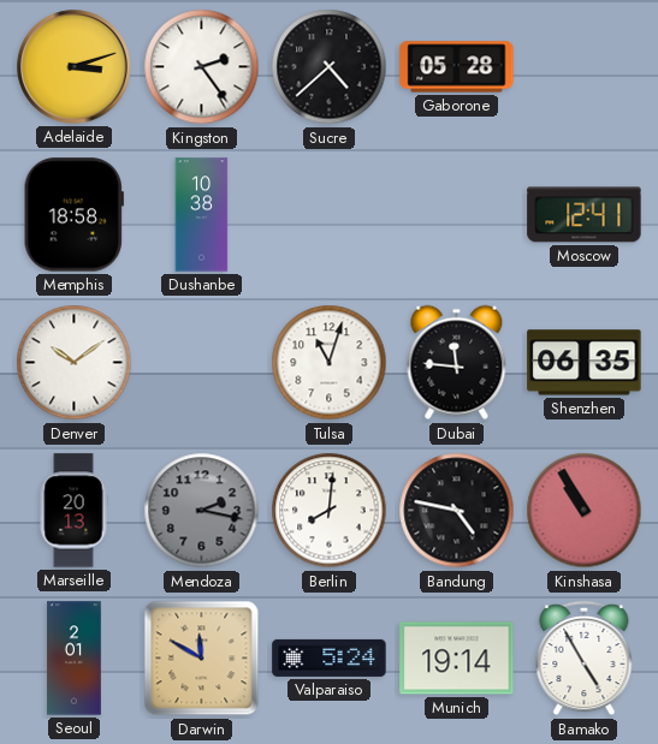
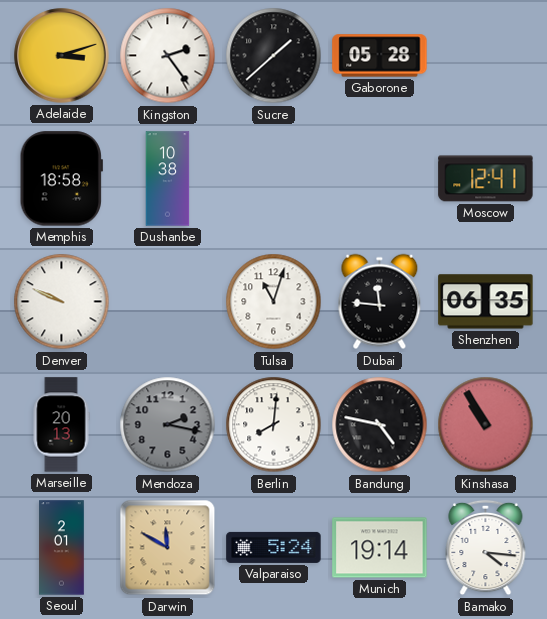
Sucre: 4:38 -> 1:38 (274, 56)
Denver: 10:09 -> 9:49 (62, 302)
Bamako: 4:55 -> 4:16 (486, 548)
